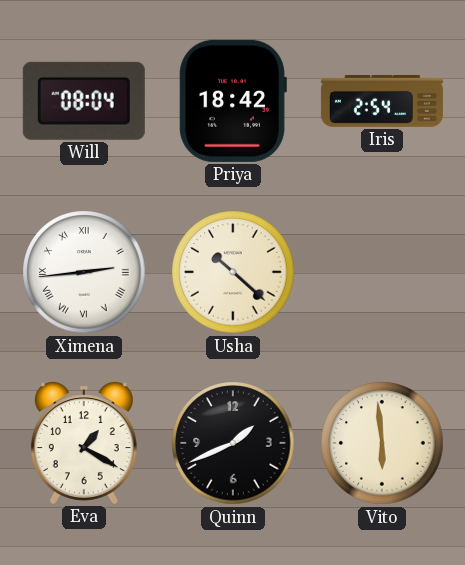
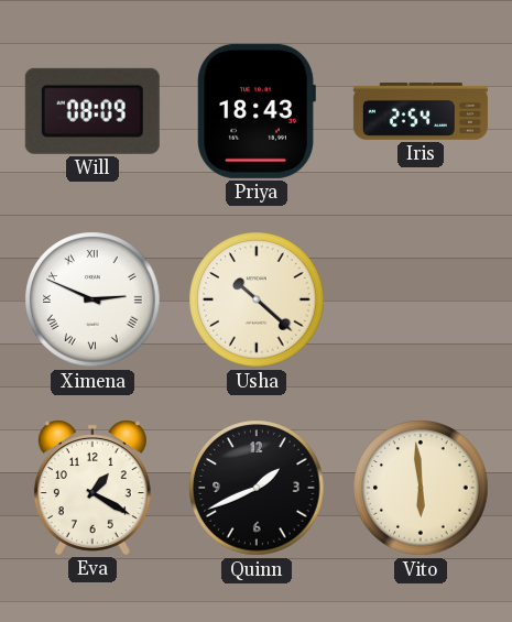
Will: 08:04 -> 08:09 (92, 111)
Priya: 18:42 -> 18:43 (257, 111)
Ximena: 2:44 -> 2:49 (92, 299)
